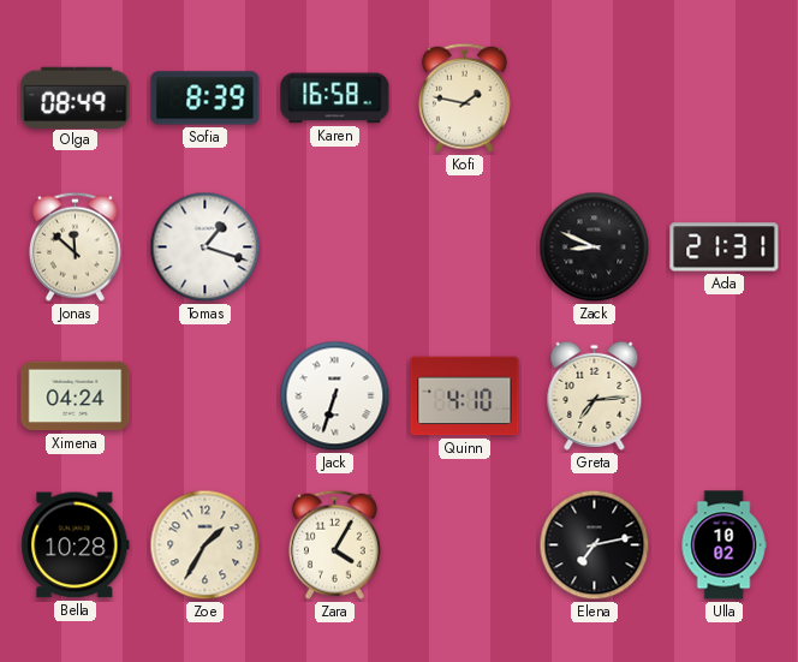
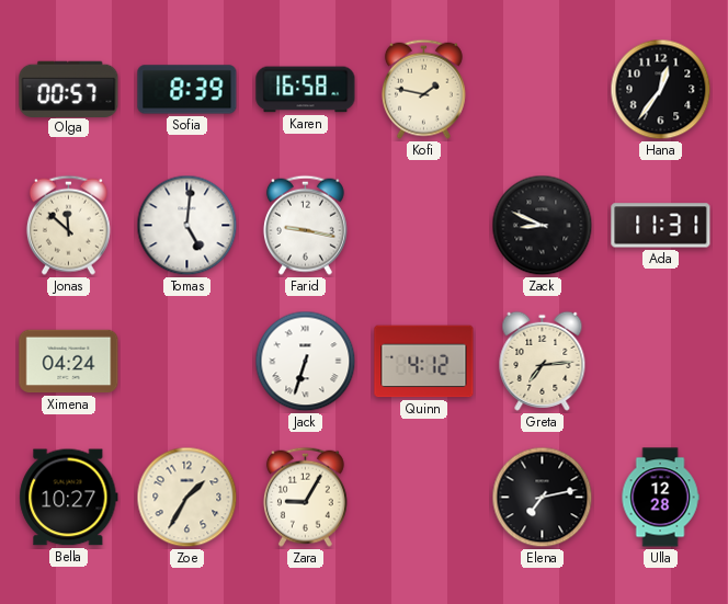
Olga: 08:49 -> 00:57 (69, 89)
Hana: none -> 12:36 (661, 90)
Tomas: 1:18 -> 5:01 (187, 226)
Farid: none -> 9:17 (305, 225)
Ada: 21:31 -> 11:31 (661, 226)
Quinn: 4:10 -> 4:12 (424, 362)
Bella: 10:28 -> 10:27 (69, 498)
Zara: 4:05 -> 9:05 (305, 497)
Ulla: 10:02 -> 12:28 (660, 498)
